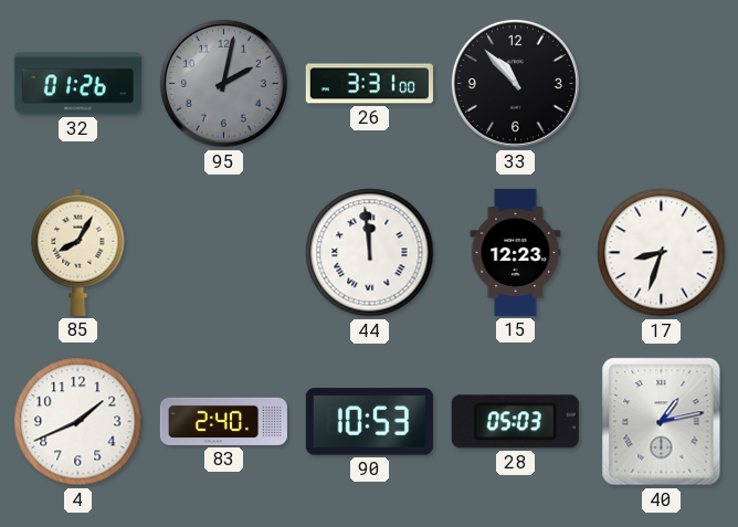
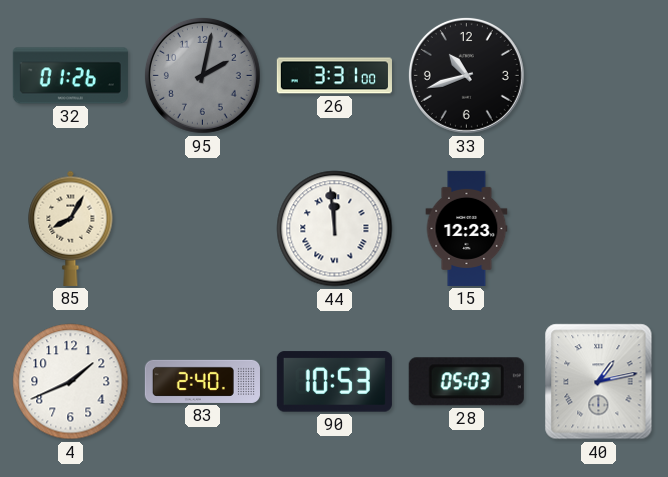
33: 10:53 -> 10:42 (466, 75)
17: 8:33 -> none (662, 253)
